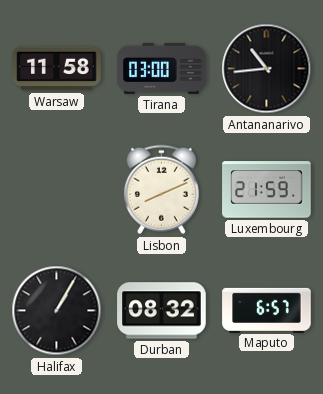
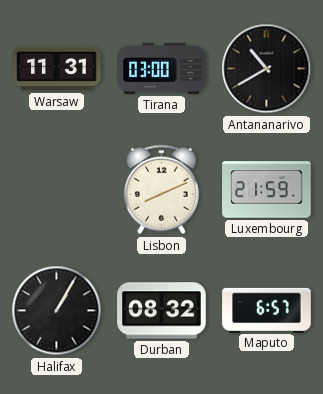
Warsaw: 11:58 -> 11:31 (57, 69)
Antananarivo: 10:44 -> 10:40 (267, 69)
